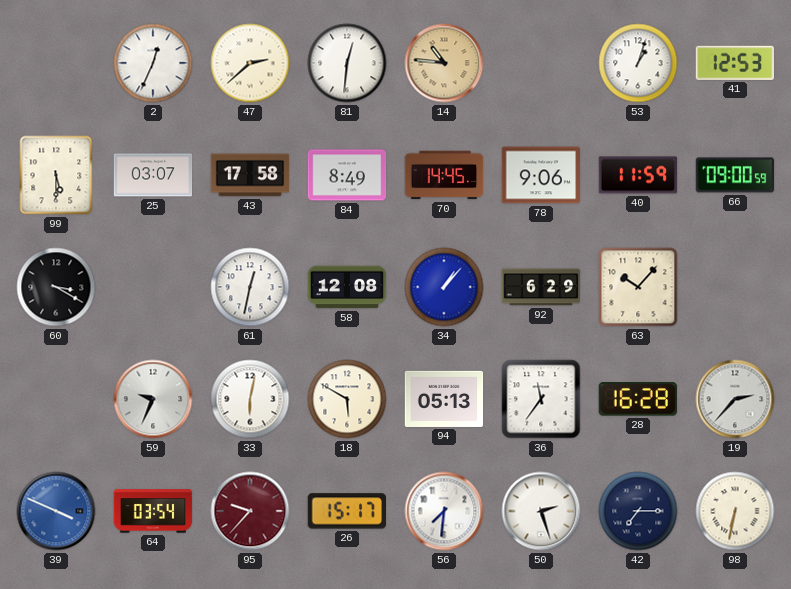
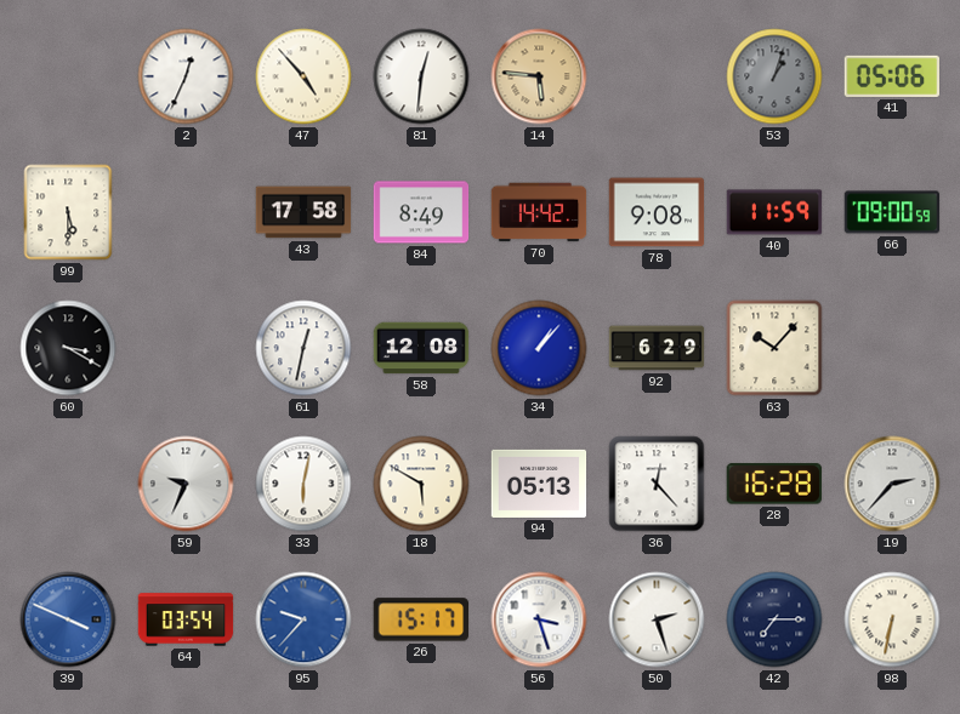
47: 2:38 -> 4:53 (303, 76)
14: 10:46 -> 5:46 (539, 76)
53 dial: white -> grey (774, 76)
41: 12:53 -> 05:06 (891, 76)
25: 03:07 -> none (153, 175)
70: 14:45 -> 14:42 (539, 212)
78: 9:06 -> 9:08 (657, 212)
36: 11:36 -> 12:23 (657, 484)
95 dial: burgundy -> blue (303, 619)
56: 7:31 -> 3:27 (539, 619)
